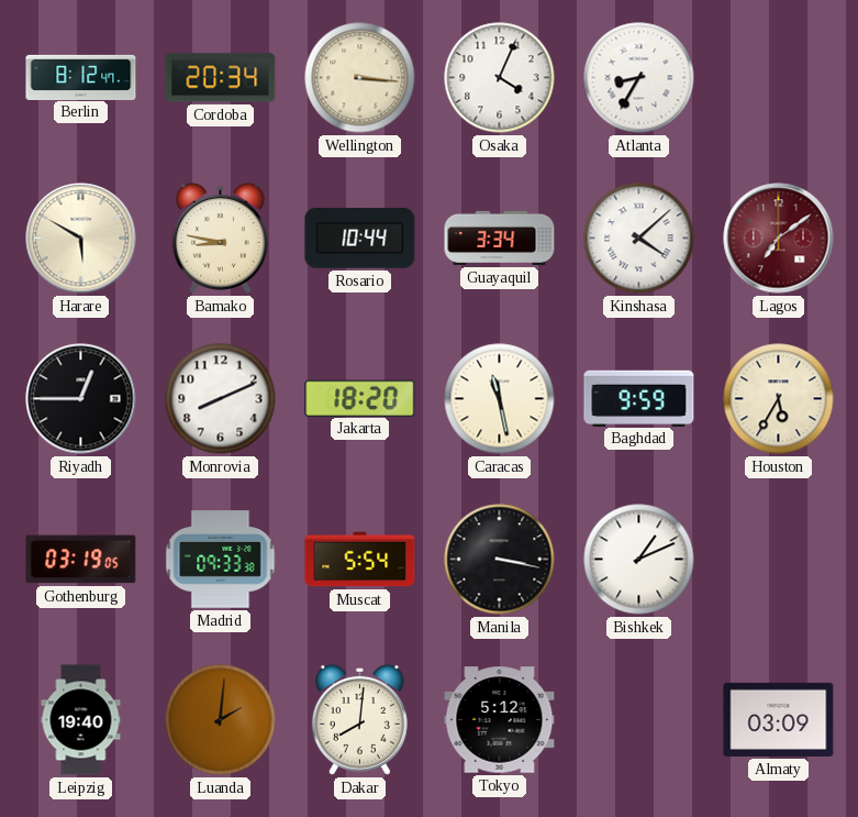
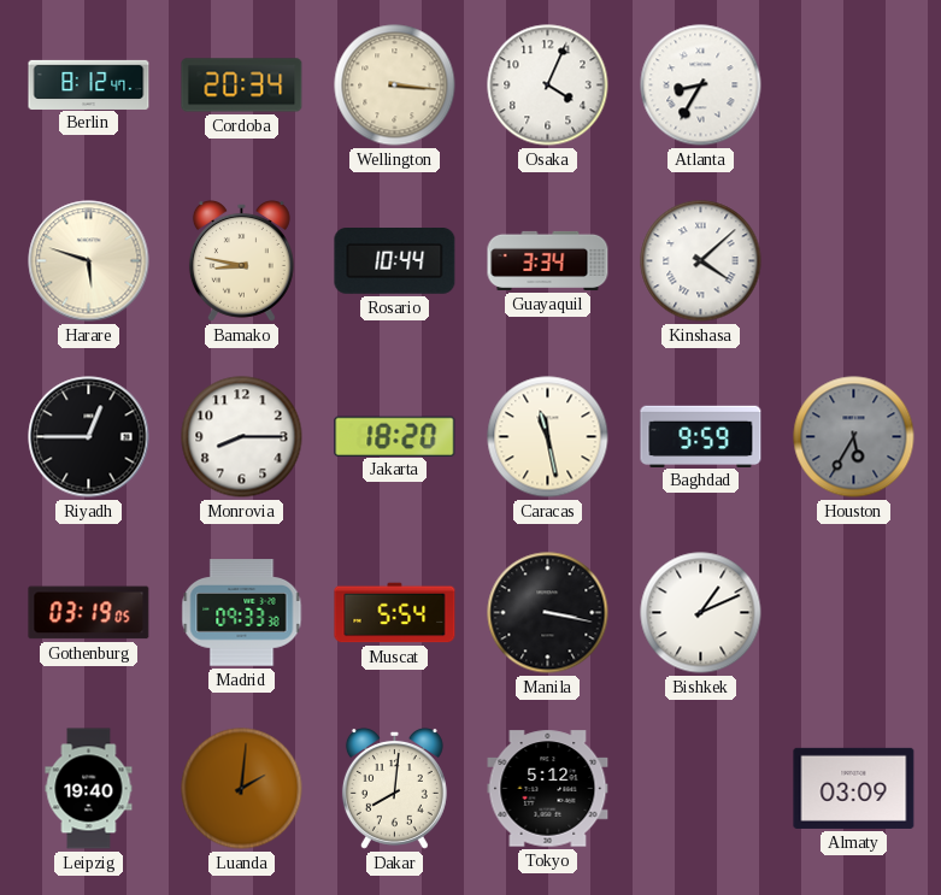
Harare: 5:50 -> 5:48 (89, 261)
Lagos: 7:09 -> none (779, 239)
Monrovia: 8:11 -> 8:15 (242, 437)
Houston dial: cream -> grey (854, 437)
